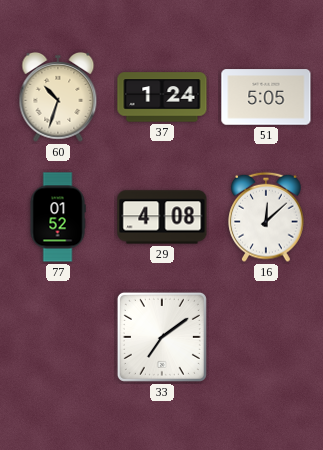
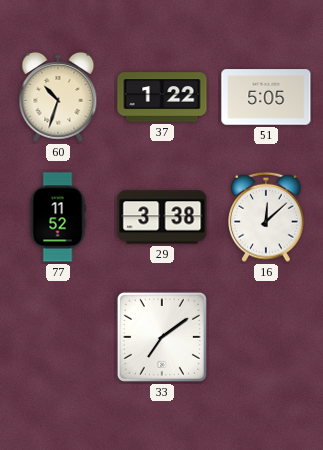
37: 1:24 -> 1:22 (162, 97)
77: 01:52 -> 11:52 (58, 217)
29: 4:08 -> 3:38 (162, 217)
